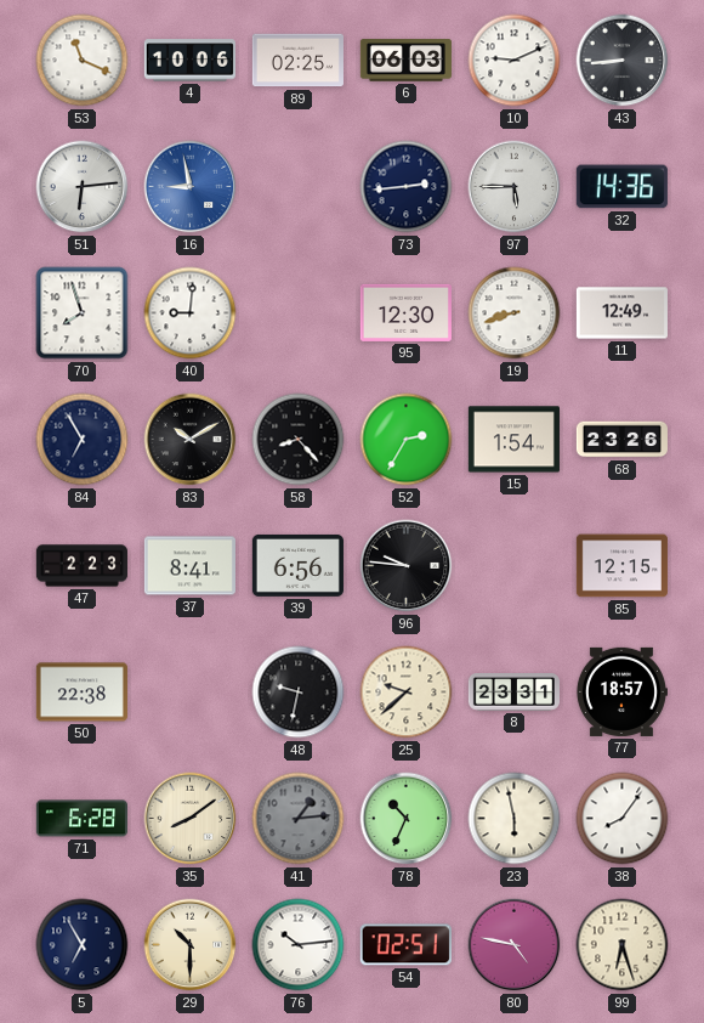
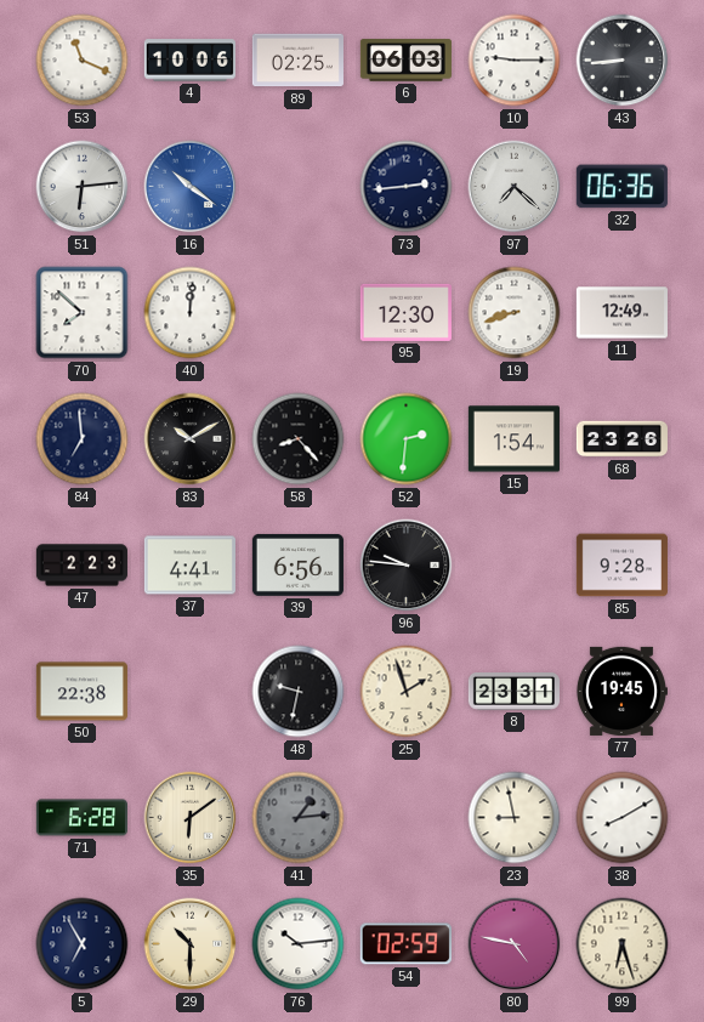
10: 9:11 -> 9:15 (515, 61)
16: 8:58 -> 10:21 (191, 187)
97: 5:45 -> 7:22 (515, 187)
32: 14:36 -> 06:36 (621, 187)
70: 7:57 -> 7:52 (83, 313)
40: 9:01 -> 12:01 (191, 313)
84: 6:55 -> 6:59 (83, 439)
52: 2:35 -> 2:31 (407, 439)
37: 8:41 -> 4:41 (189, 566)
85: 12:15 -> 9:28 (621, 566)
25: 9:38 -> 1:57 (407, 692)
77: 18:57 -> 19:45 (621, 691)
35: 8:09 -> 6:09 (191, 818)
78: 10:34 -> none (407, 819)
23: 5:58 -> 8:58 (515, 818)
38: 8:06 -> 8:10 (623, 818)
54: 02:51 -> 02:59 (405, 944)
